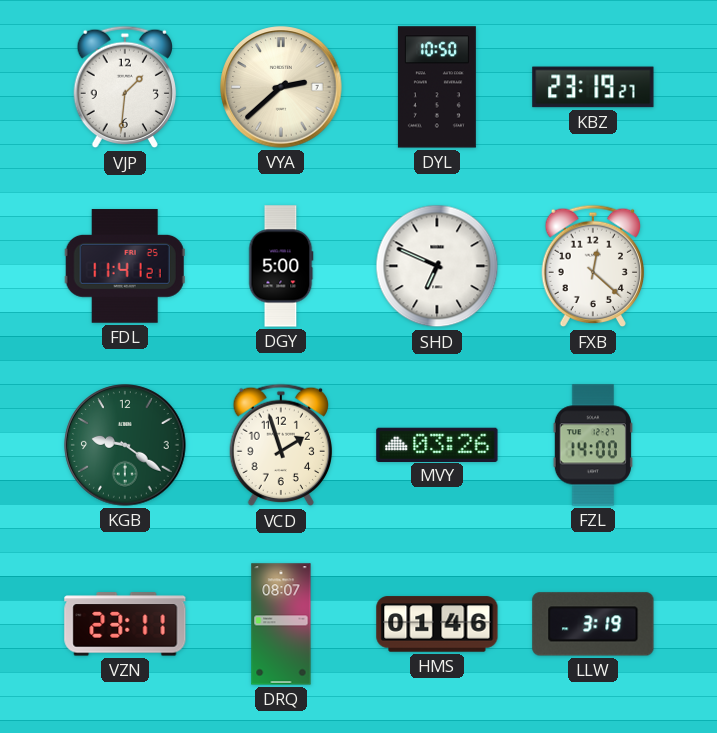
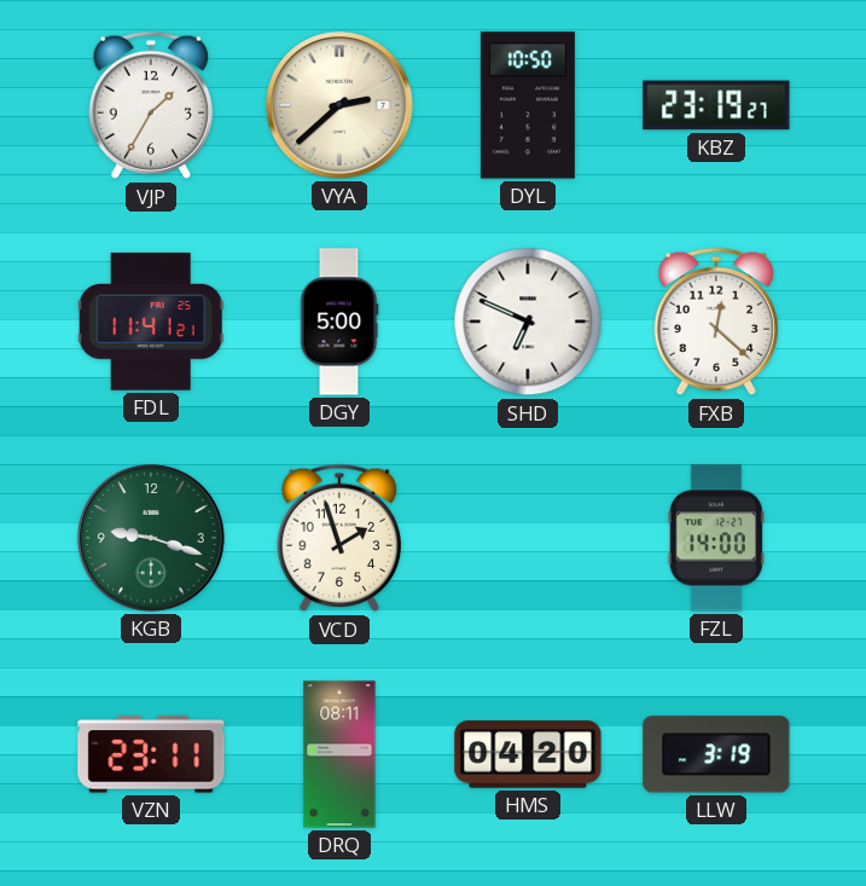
VJP: 1:31 -> 1:35 (151, 105)
KGB: 9:21 -> 9:18 (151, 538)
MVY: 03:26 -> none (437, 444)
DRQ: 08:07 -> 08:11 (339, 754)
HMS: 01:46 -> 04:20 (528, 754)
